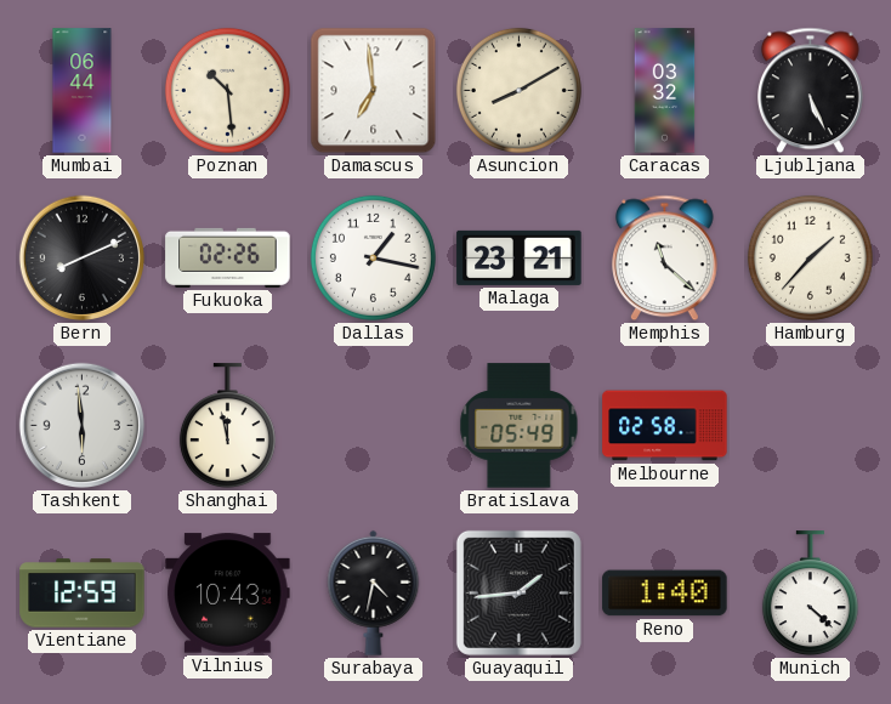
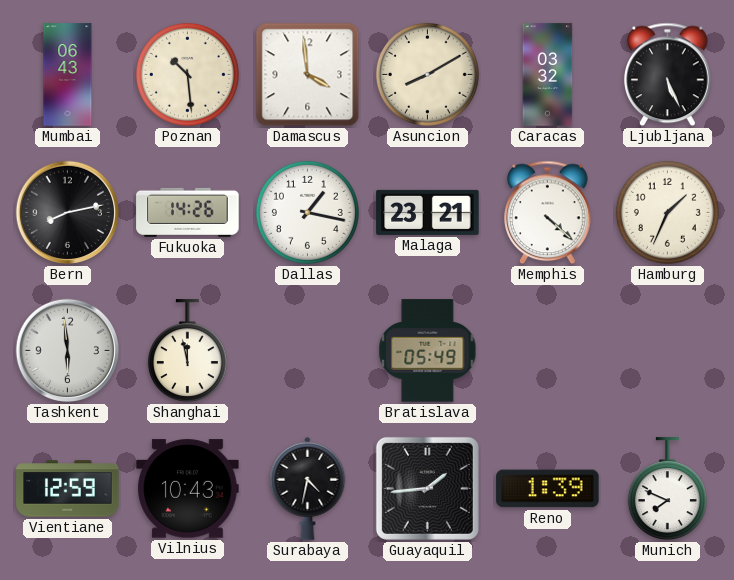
Mumbai: 06:44 -> 06:43 (68, 75)
Damascus: 6:59 -> 3:59 (308, 75)
Bern: 8:11 -> 8:13 (68, 213)
Fukuoka: 02:26 -> 14:26 (188, 212)
Memphis: 11:22 -> 4:22 (548, 213)
Hamburg: 1:37 -> 1:34 (667, 212)
Melbourne: 02:58 -> none (665, 426)
Reno: 1:40 -> 1:39 (548, 489)
Munich: 4:22 -> 7:49 (667, 489)
